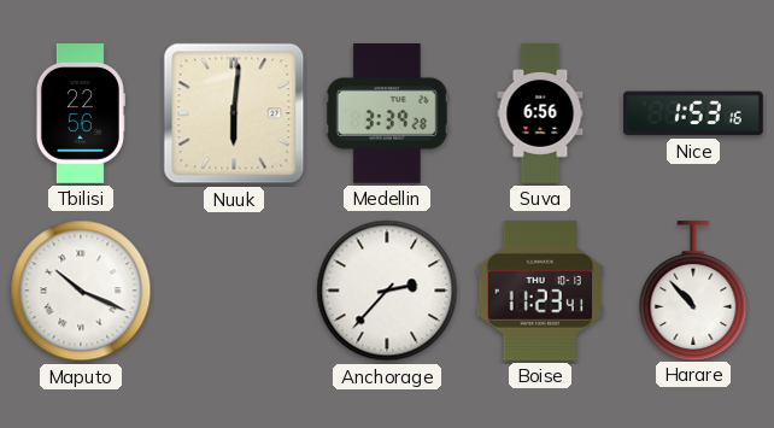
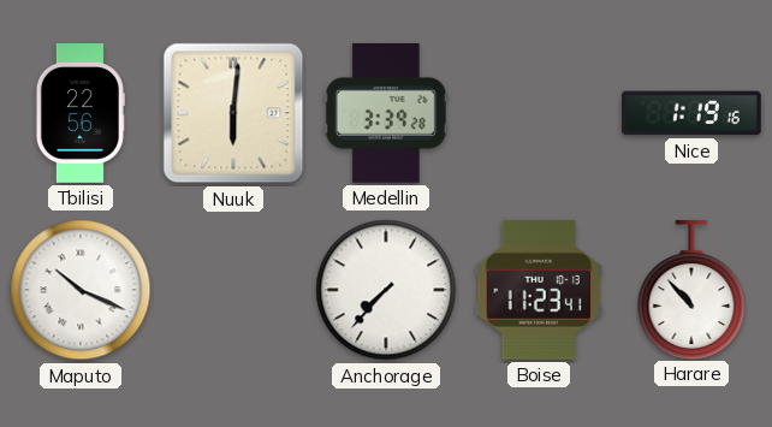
Suva: 6:56 -> none (540, 115)
Nice: 1:53 -> 1:19 (691, 113)
Anchorage: 2:37 -> 7:37 (386, 290)
